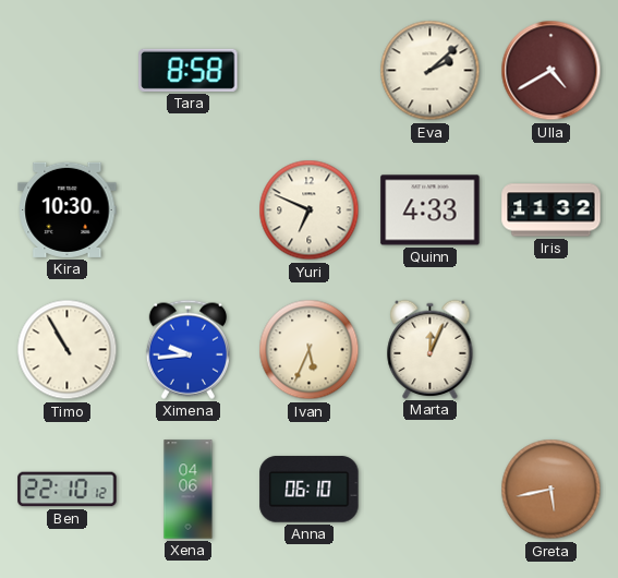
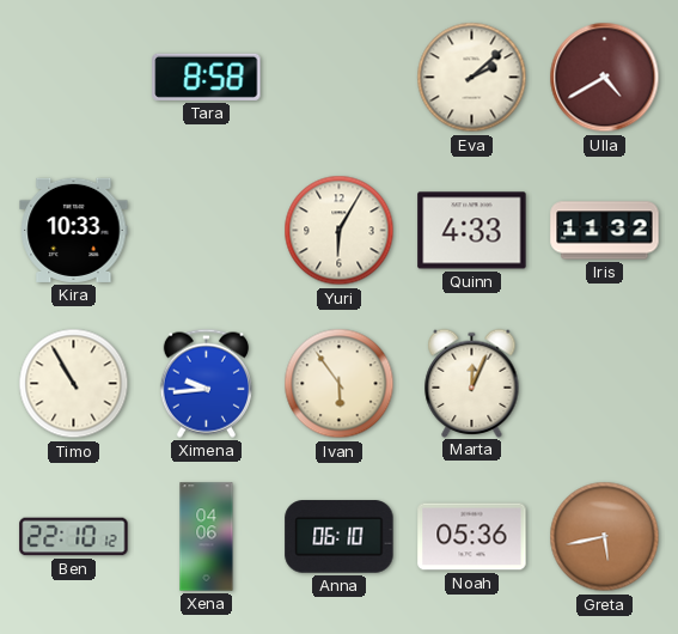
Kira: 10:30 -> 10:33 (74, 230)
Yuri: 6:49 -> 6:05 (340, 231)
Ivan: 5:34 -> 5:54 (340, 384)
Noah: none -> 05:36 (472, 537)
